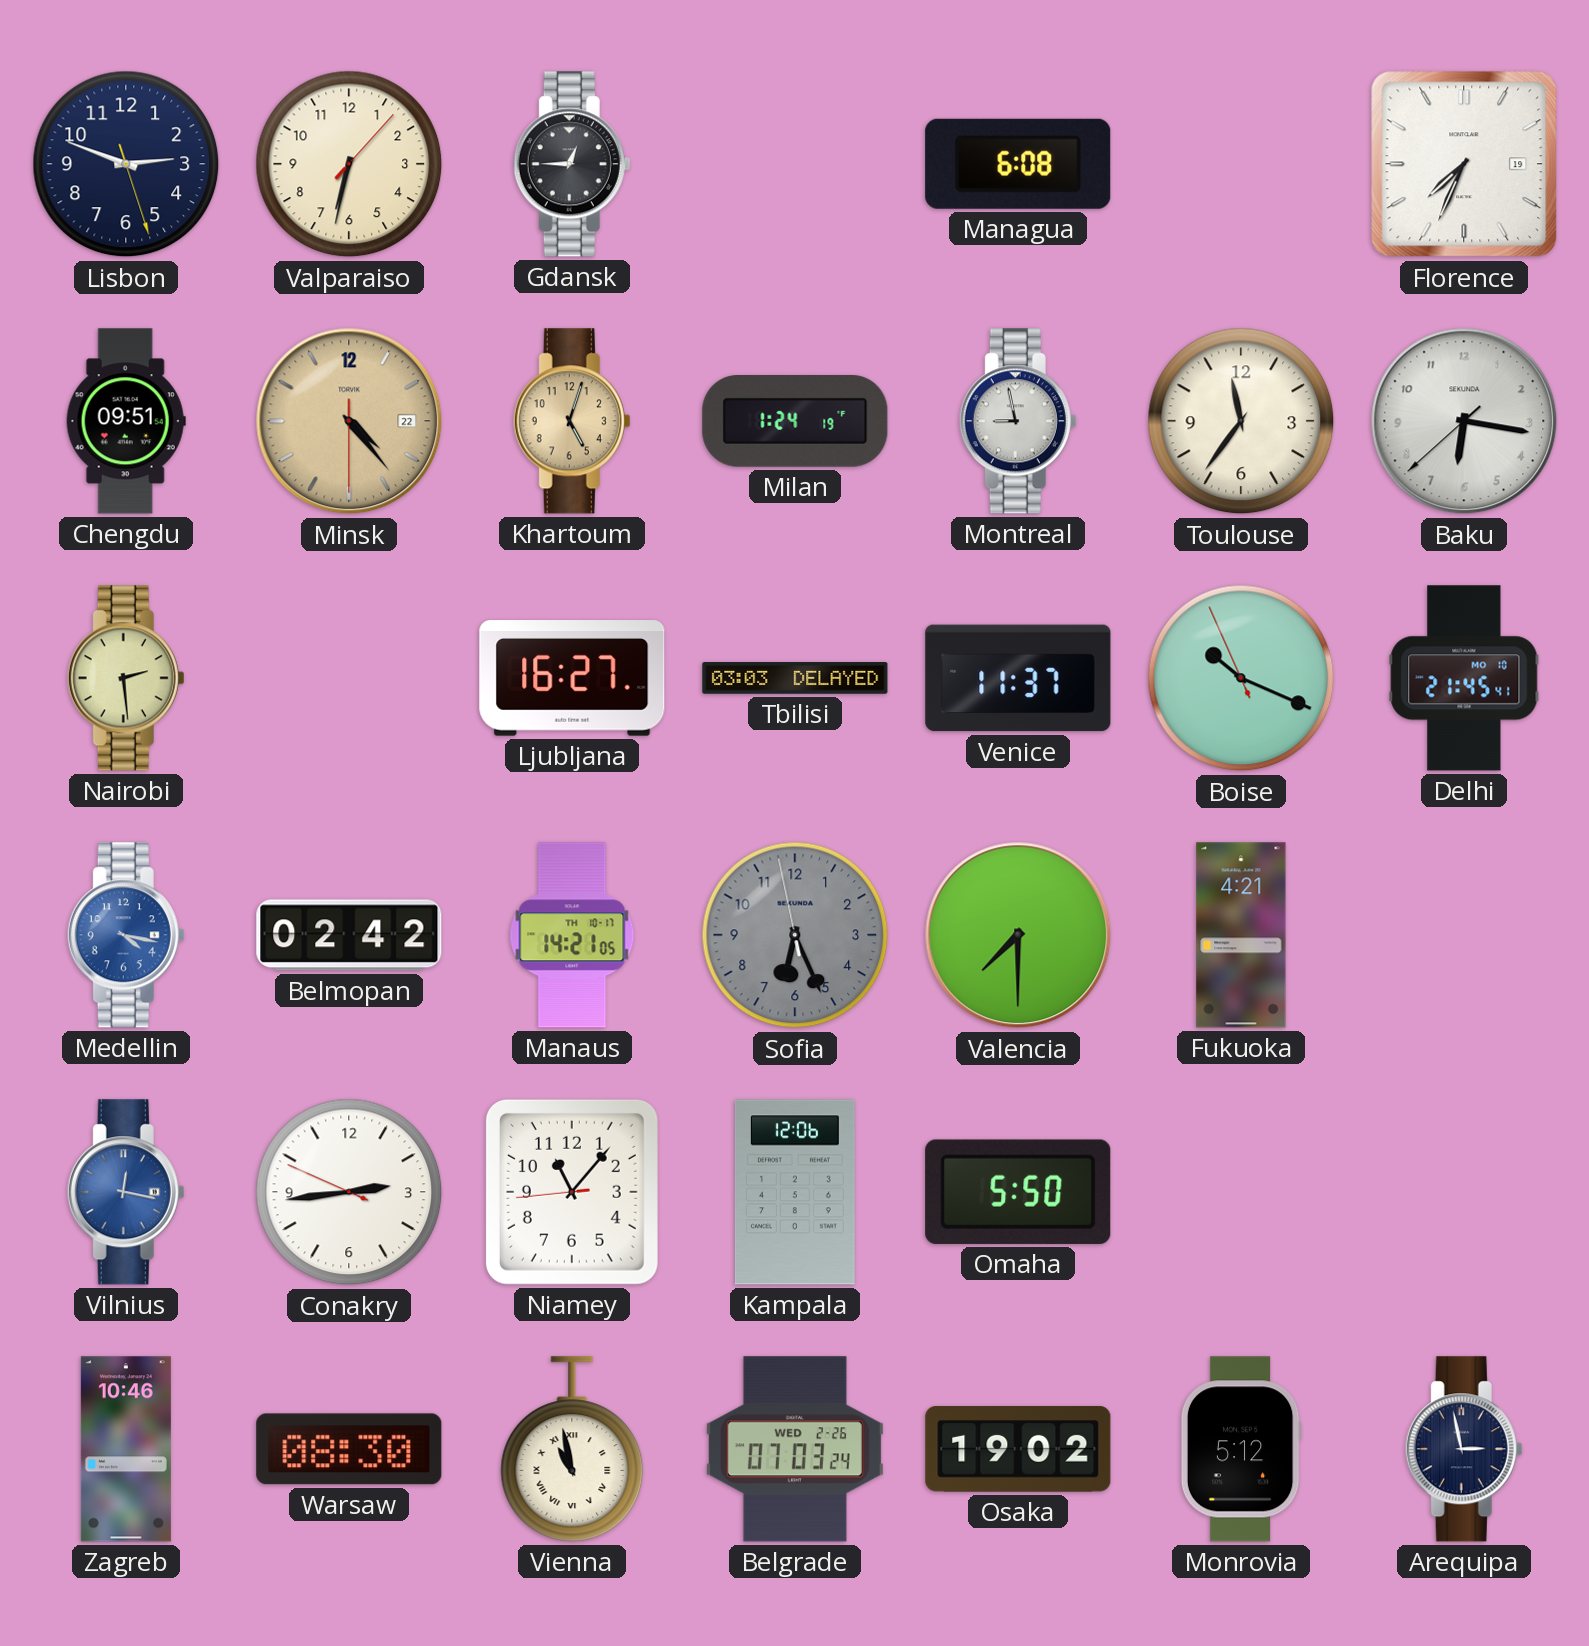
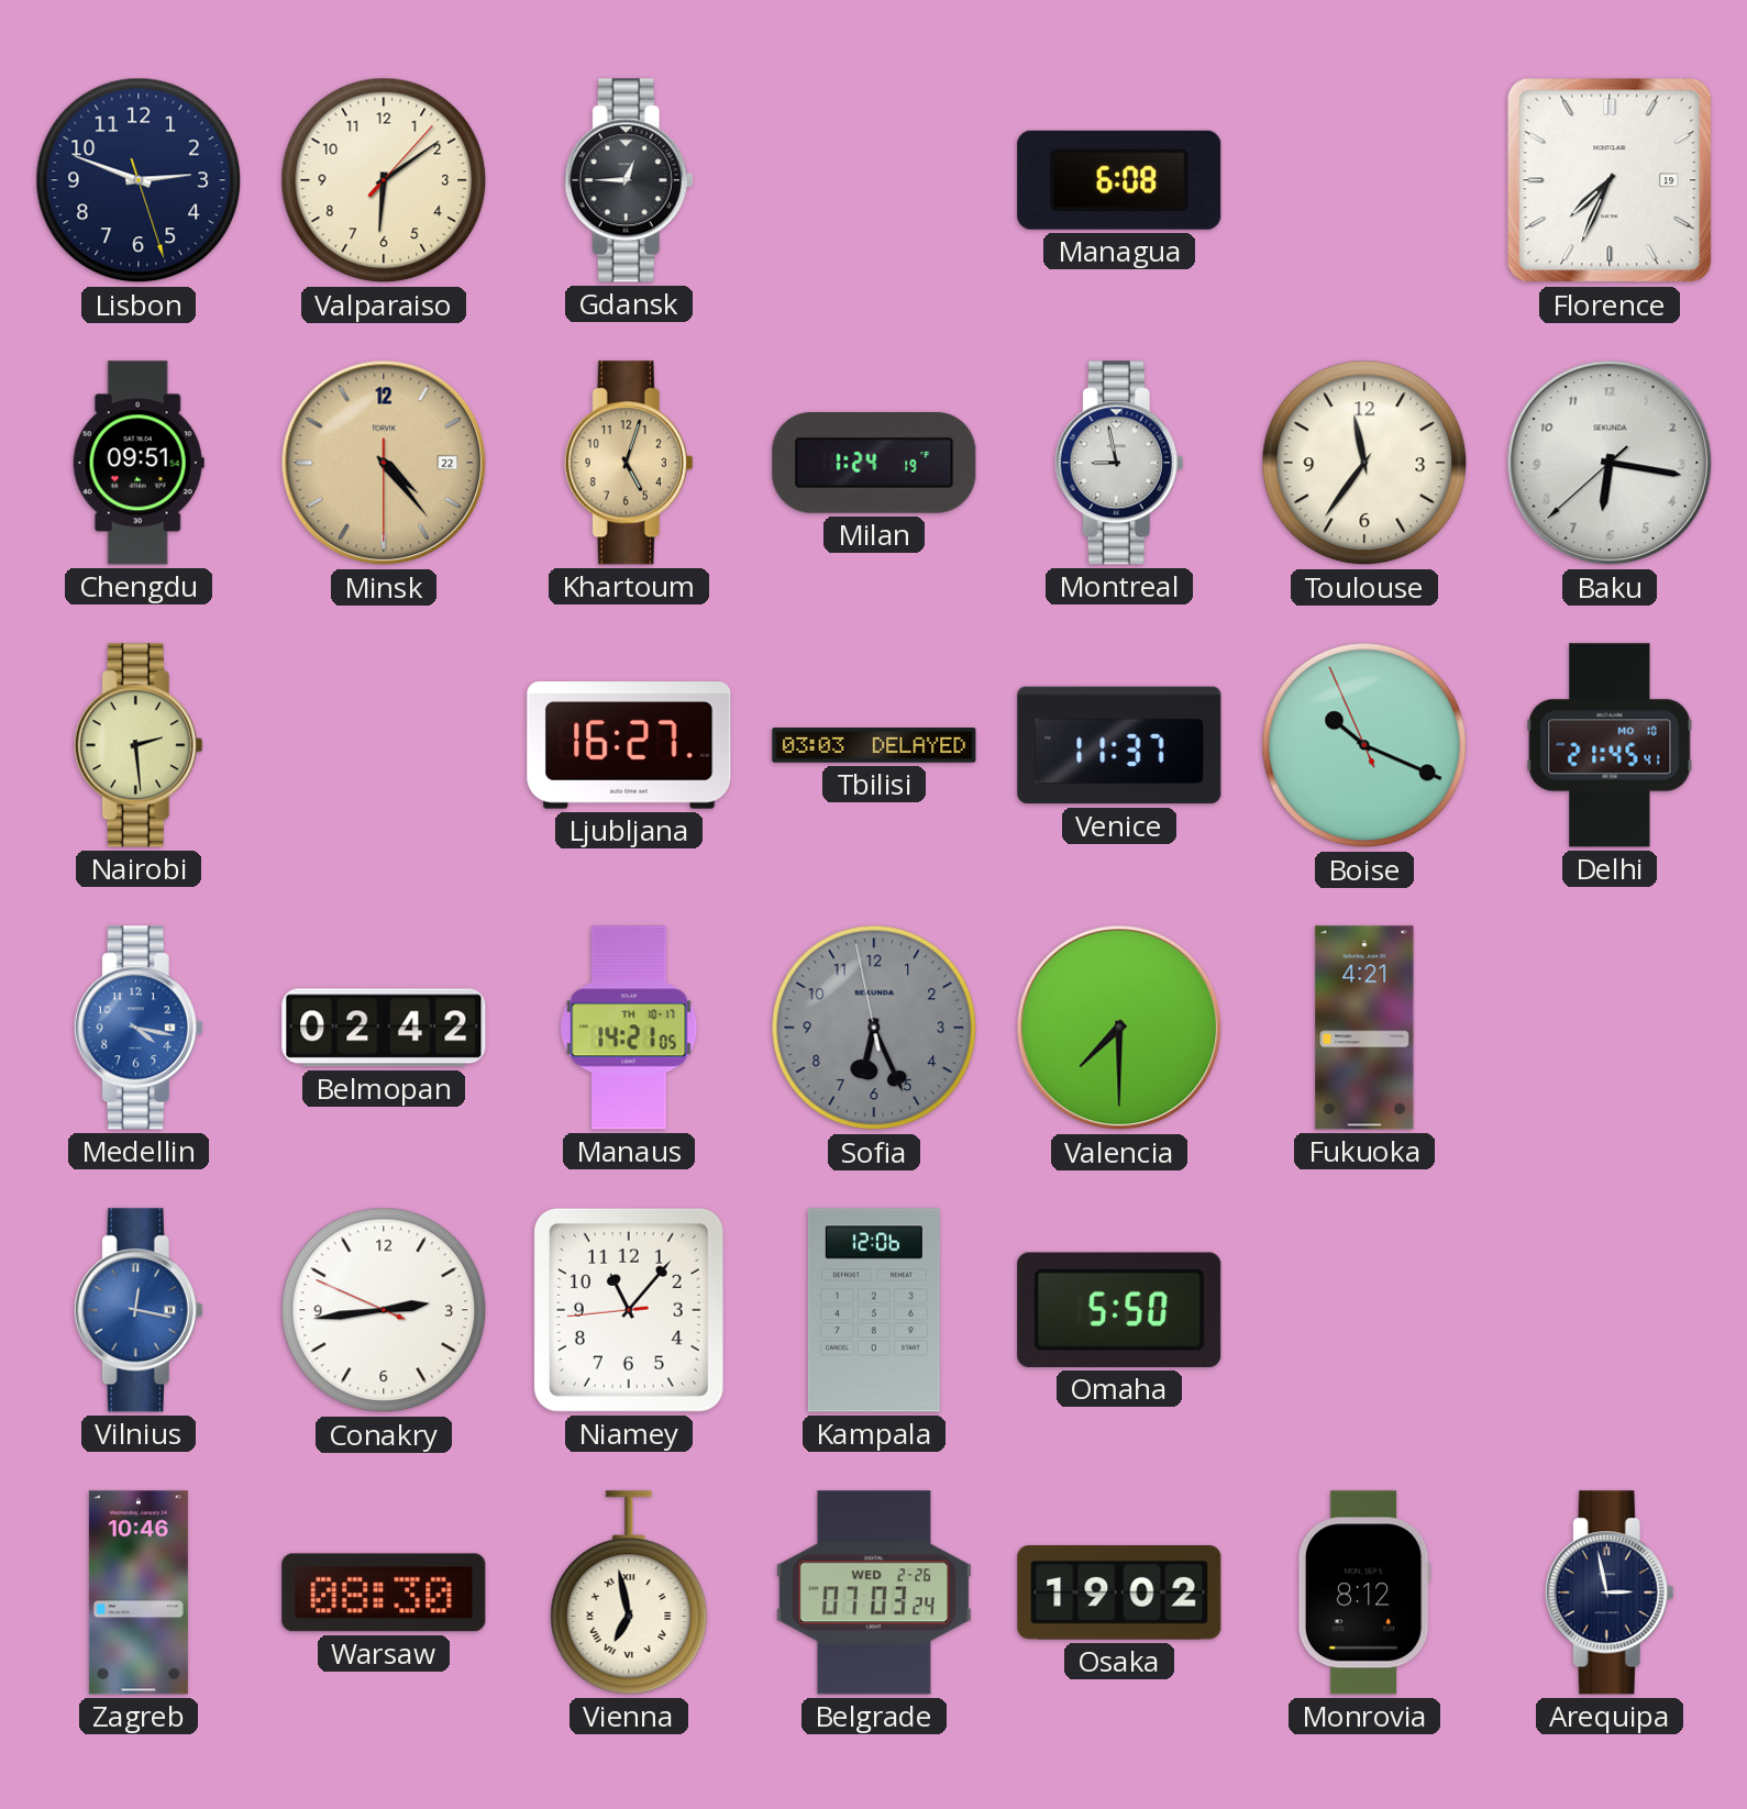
Valparaiso: 6:32 -> 6:09 (384, 180)
Vienna: 10:58 -> 6:58 (629, 1592)
Monrovia: 5:12 -> 8:12 (1364, 1592)
